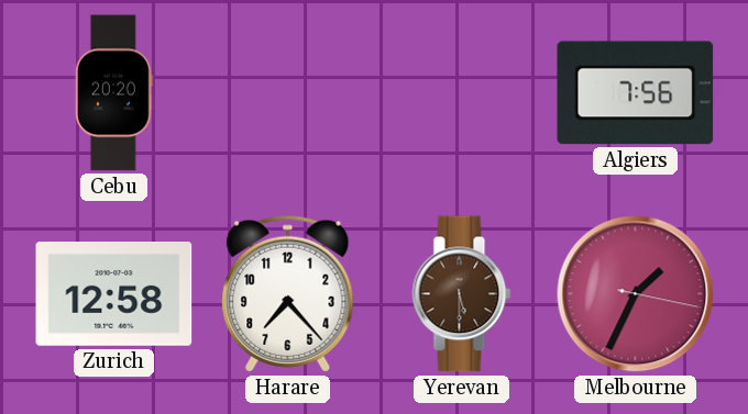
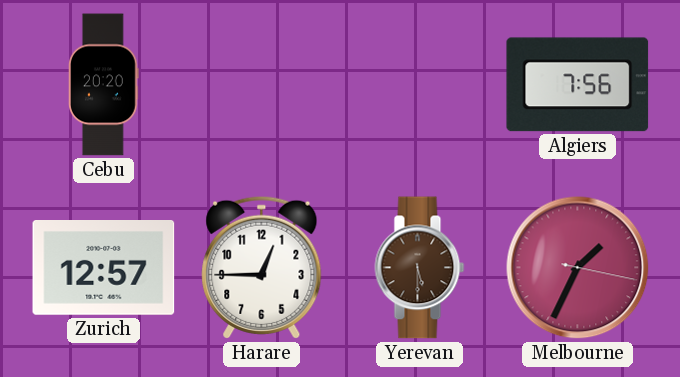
Zurich: 12:58 -> 12:57 (104, 268)
Harare: 7:23 -> 12:45 (262, 267)
